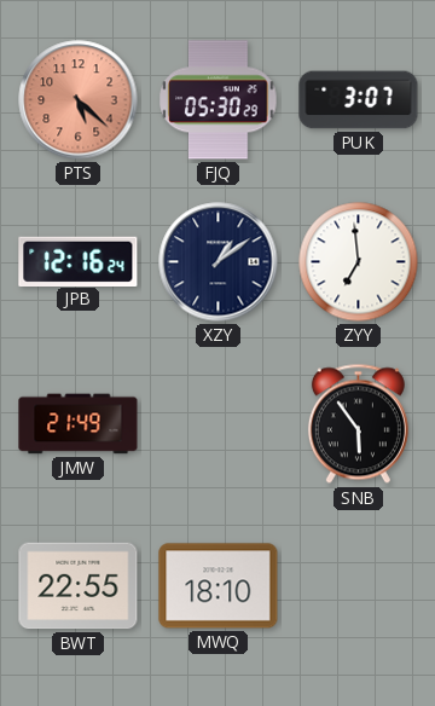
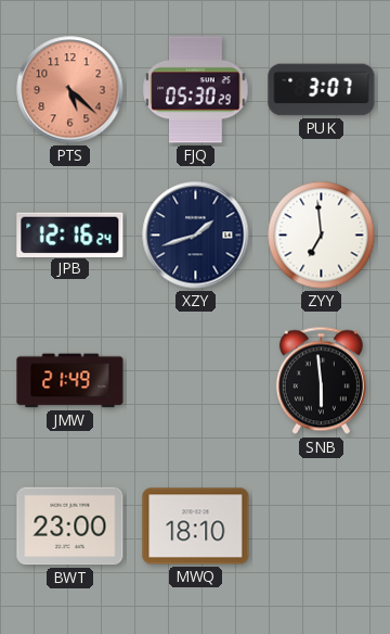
XZY: 1:09 -> 1:42 (196, 236)
SNB: 5:54 -> 5:59 (321, 381)
BWT: 22:55 -> 23:00 (70, 527)
